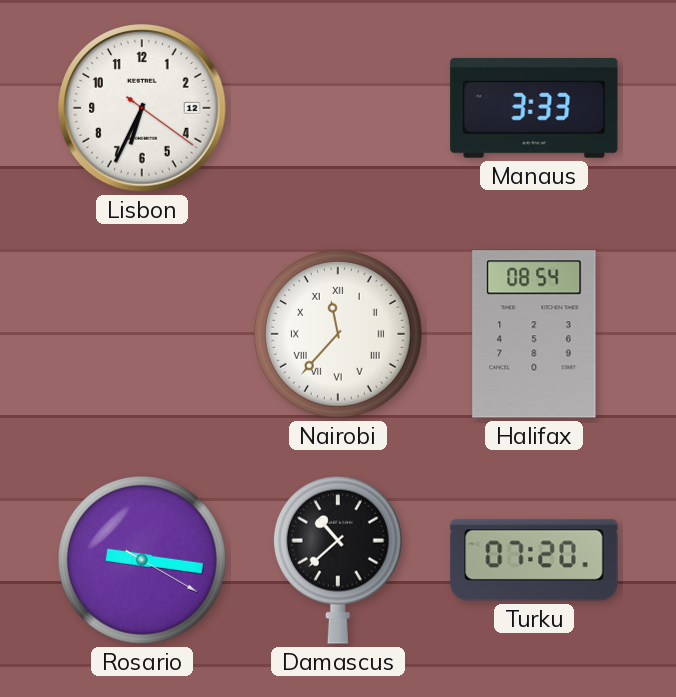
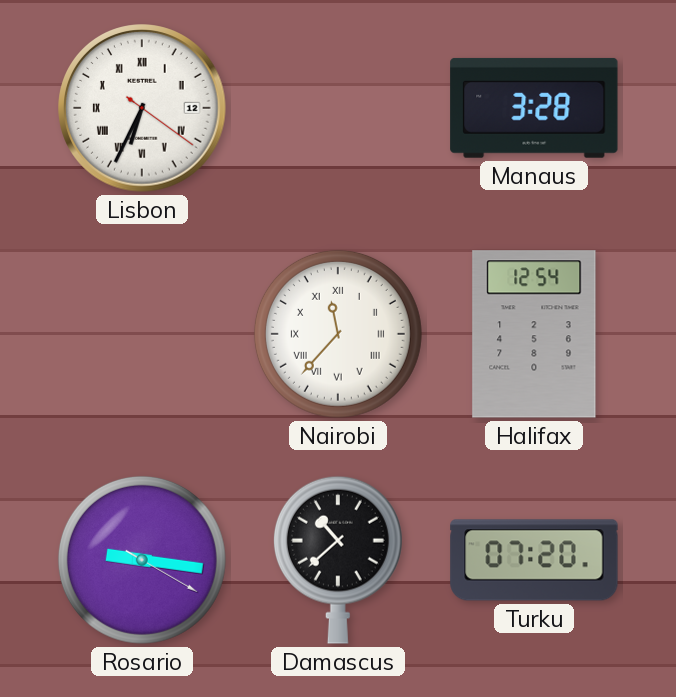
Lisbon numerals: Arabic -> Roman (142, 108)
Manaus: 3:33 -> 3:28 (534, 108)
Halifax: 08:54 -> 12:54 (534, 334)
